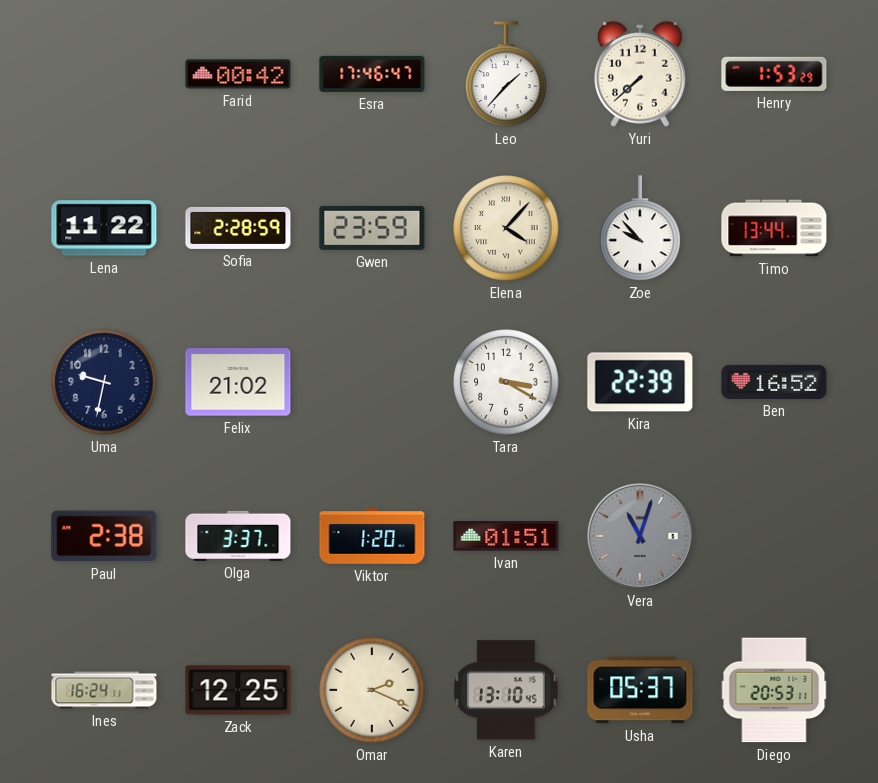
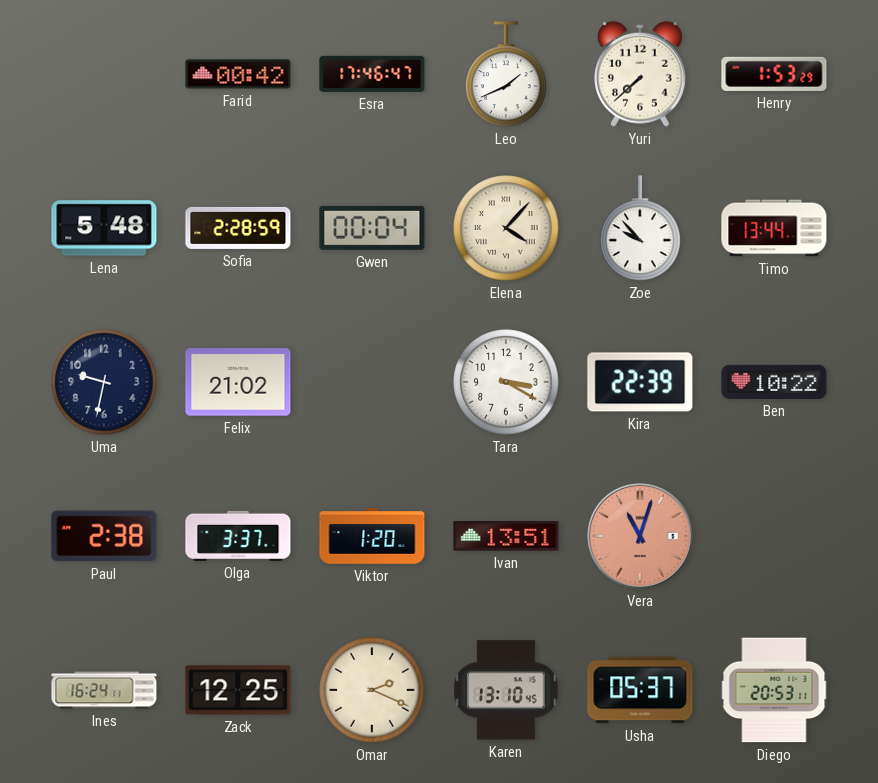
Leo: 1:37 -> 1:41 (506, 74)
Lena: 11:22 -> 5:48 (104, 228)
Gwen: 23:59 -> 00:04 (372, 228)
Ben: 16:52 -> 10:22 (774, 382)
Ivan: 01:51 -> 13:51 (506, 536)
Vera dial: grey -> salmon (640, 536)
